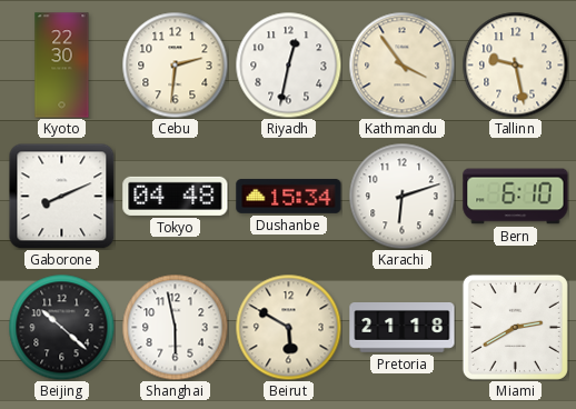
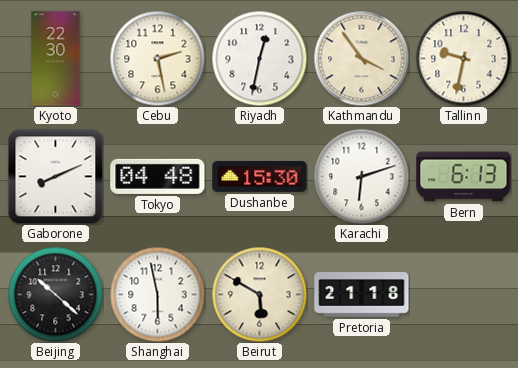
Cebu: 2:31 -> 2:28 (157, 58)
Tallinn: 9:28 -> 9:32 (463, 58)
Dushanbe: 15:34 -> 15:30 (260, 176)
Bern: 6:10 -> 6:13 (464, 177)
Miami: 2:40 -> none (515, 327)
